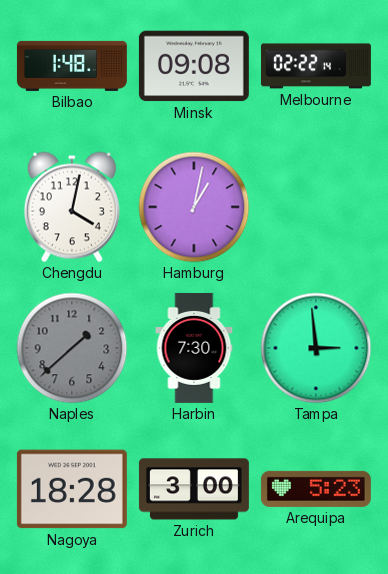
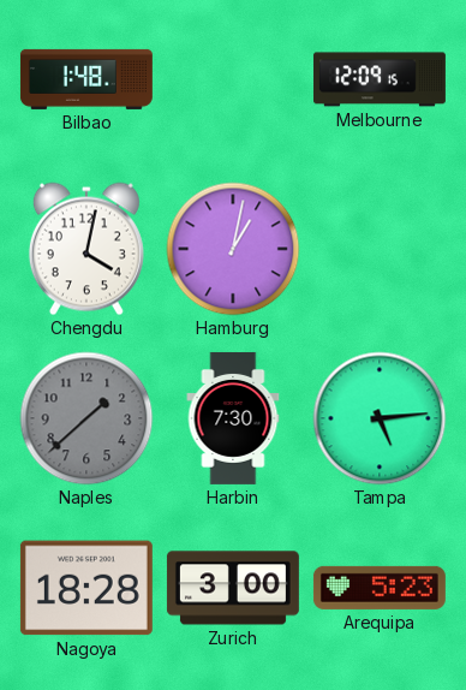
Minsk: 09:08 -> none (194, 66)
Melbourne: 02:22 -> 12:09 (380, 79)
Tampa: 2:59 -> 5:14 (380, 418)
